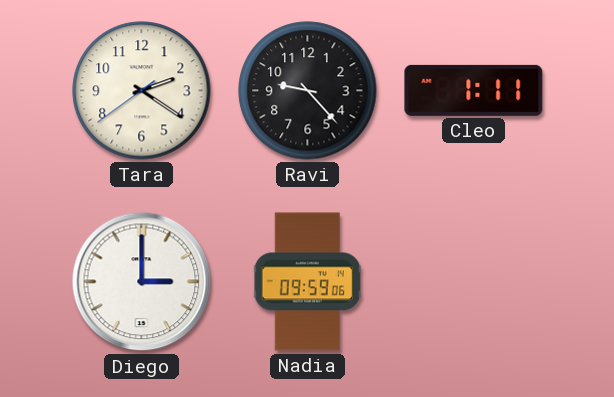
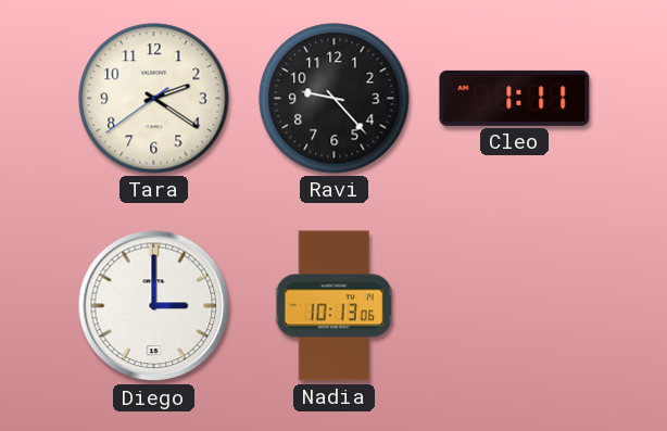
Nadia: 09:59 -> 10:13 (333, 306)
